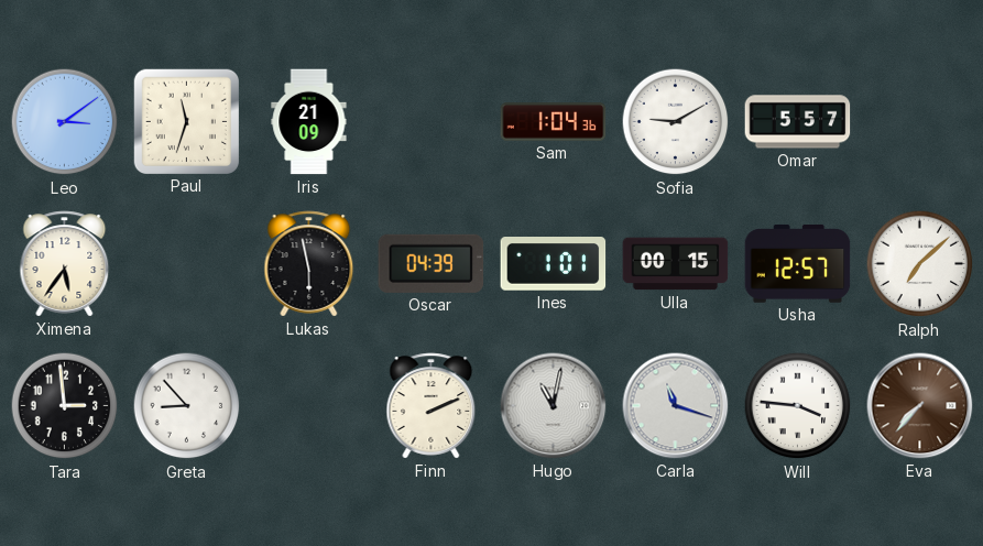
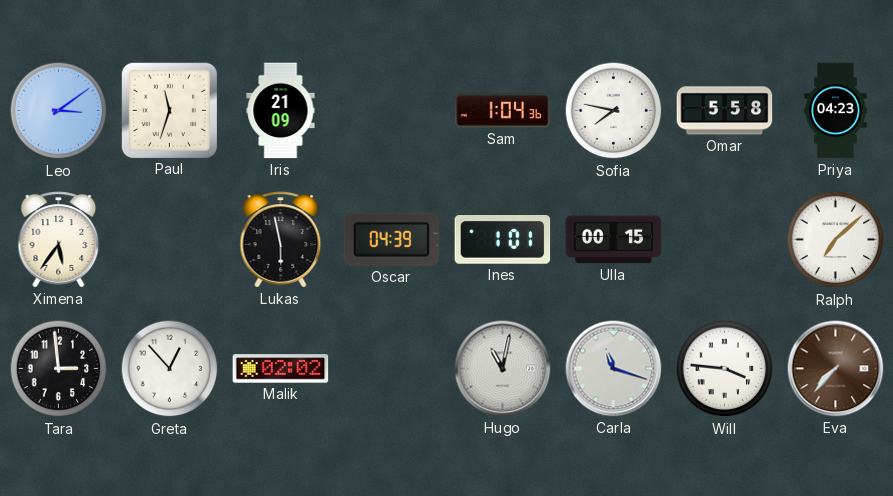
Sofia: 9:10 -> 7:47 (614, 111)
Omar: 5:57 -> 5:58 (725, 111)
Priya: none -> 04:23 (836, 111)
Usha: 12:57 -> none (798, 264)
Greta: 8:53 -> 12:53 (170, 369)
Malik: none -> 02:02 (281, 369)
Finn: 2:11 -> none (432, 406)
